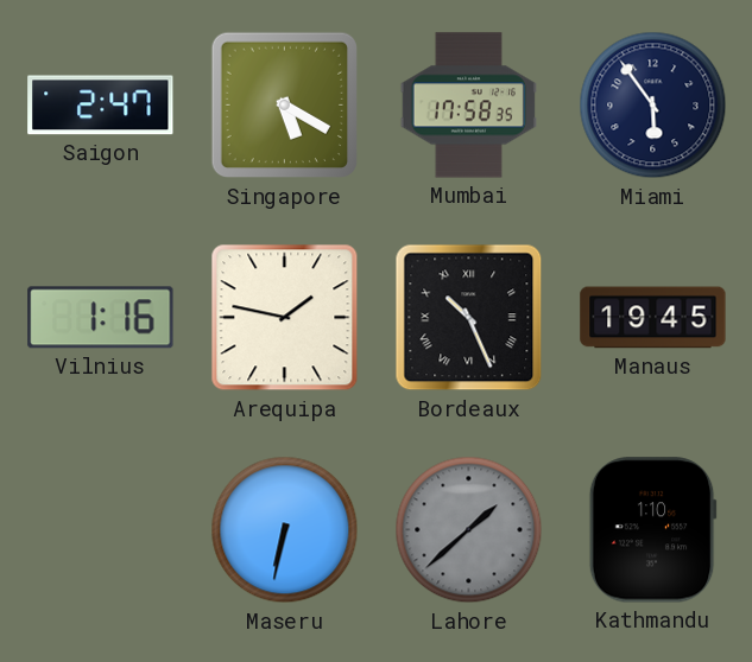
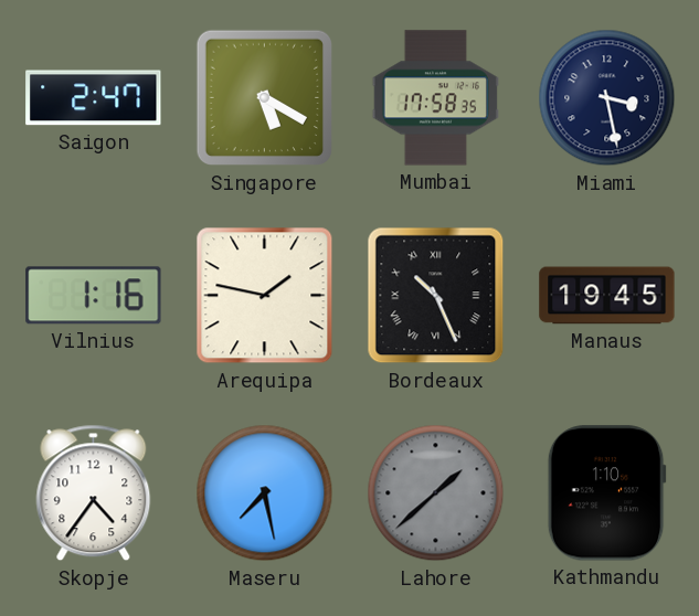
Miami: 5:54 -> 3:28 (607, 98)
Skopje: none -> 4:36 (94, 493)
Maseru: 6:32 -> 7:28 (265, 493)
